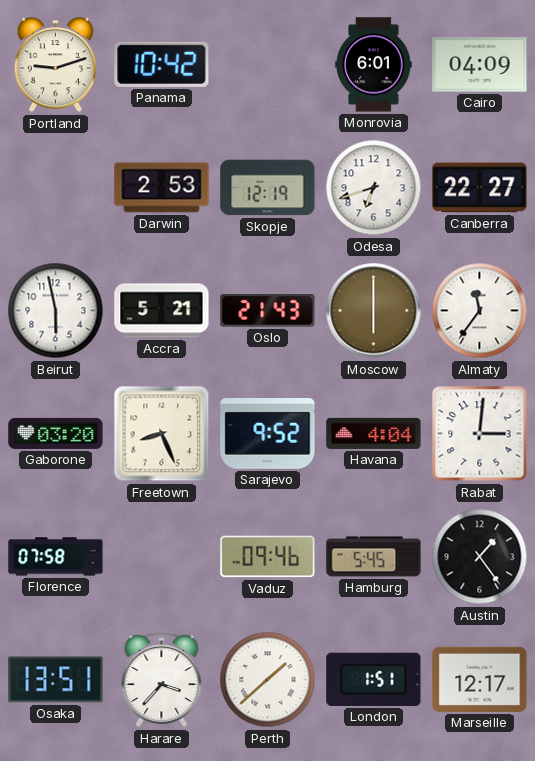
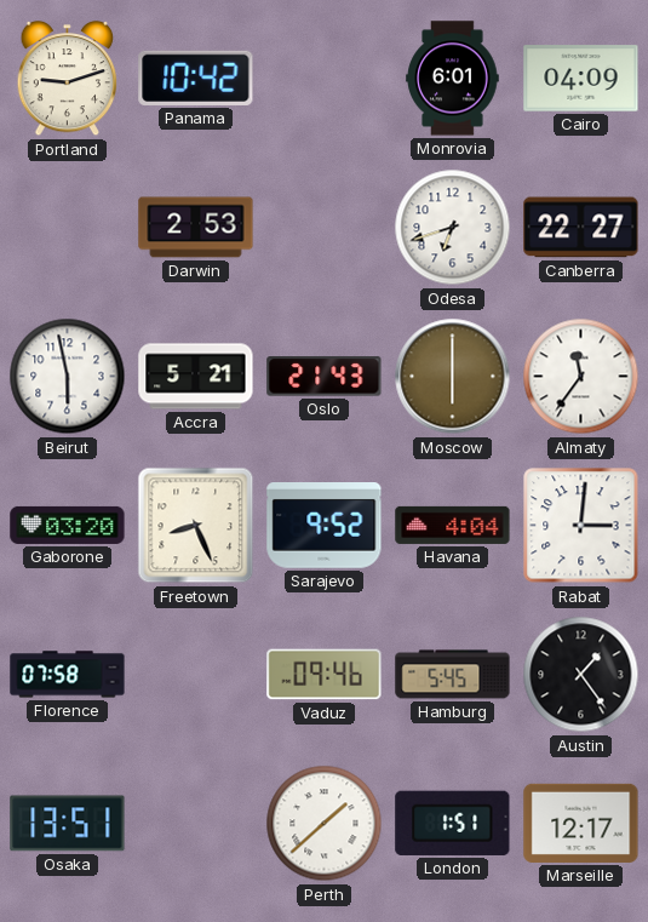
Skopje: 12:19 -> none (268, 188)
Harare: 3:37 -> none (162, 681)
